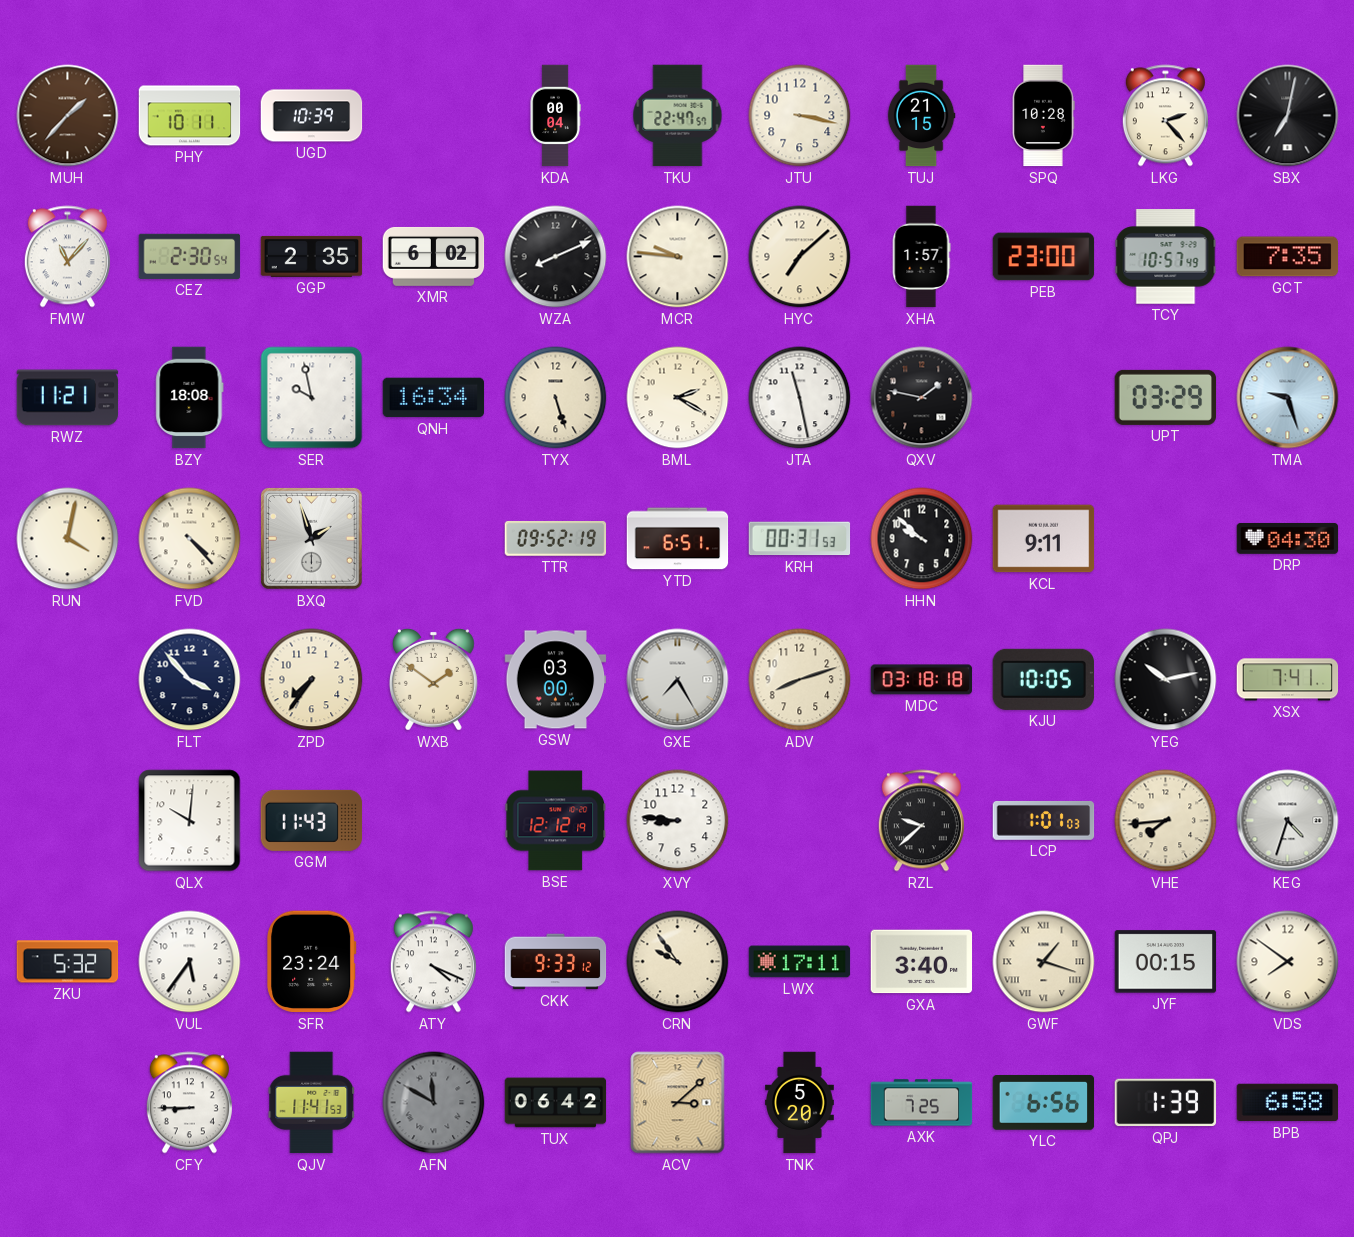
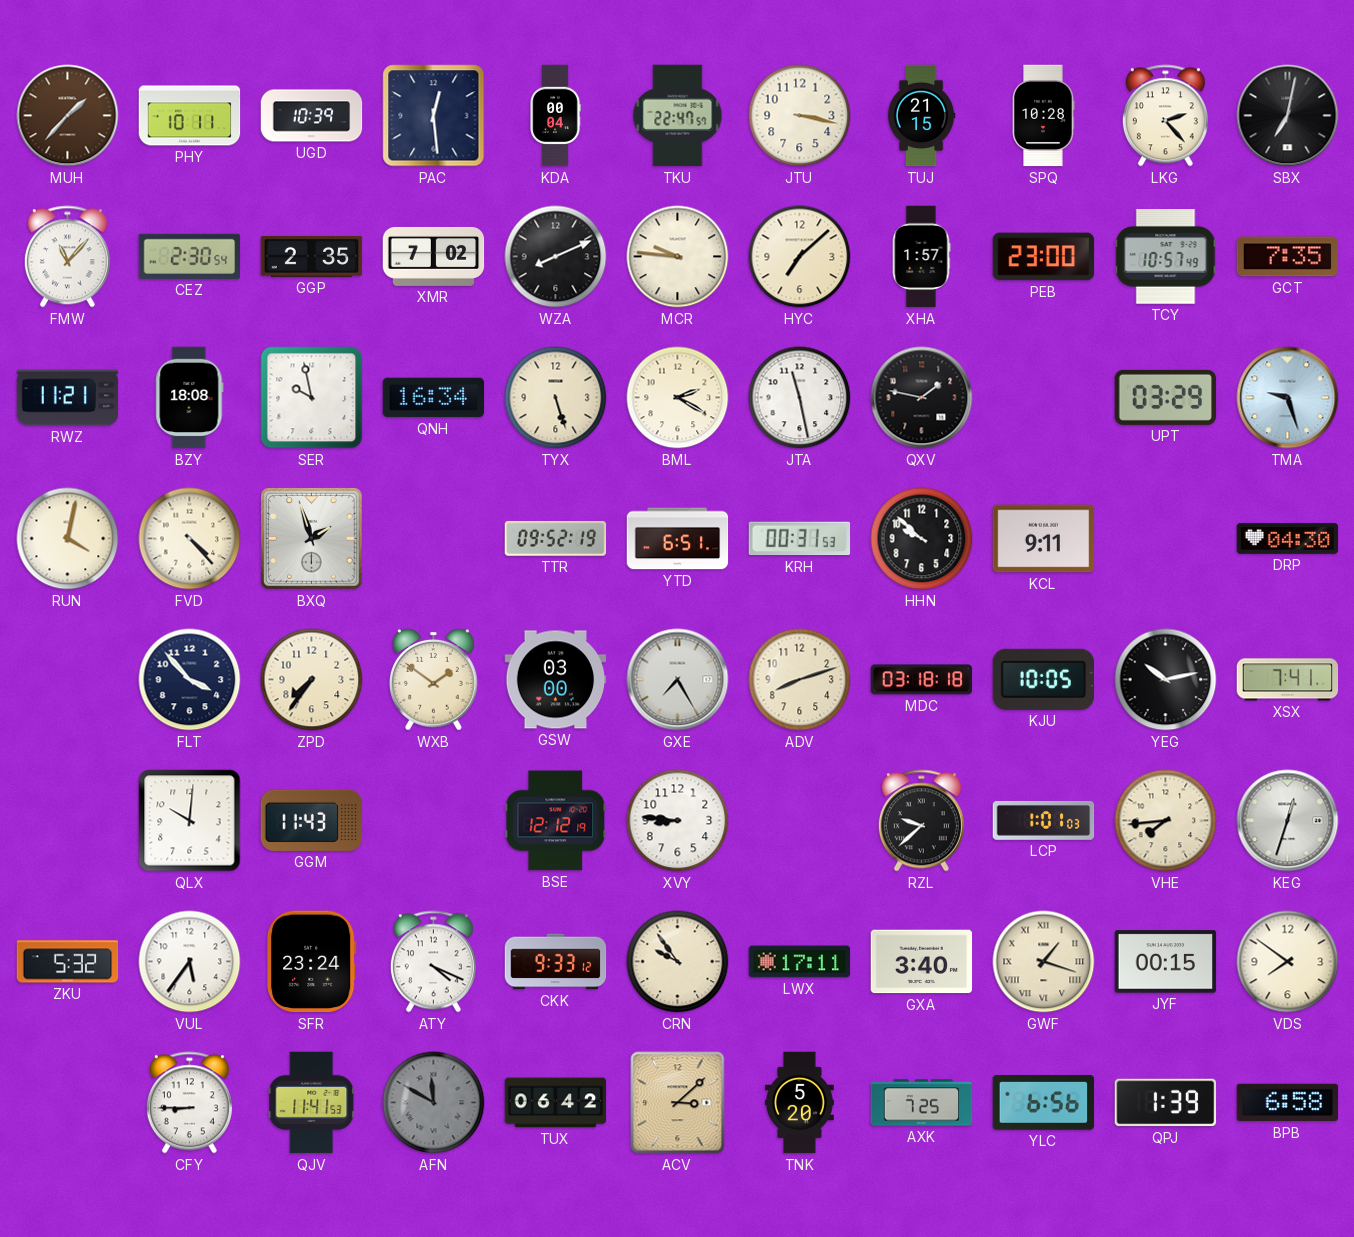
PAC: none -> 12:29 (434, 116)
XMR: 6:02 -> 7:02 (434, 256)
KEG: 4:33 -> 12:33 (1288, 821)
